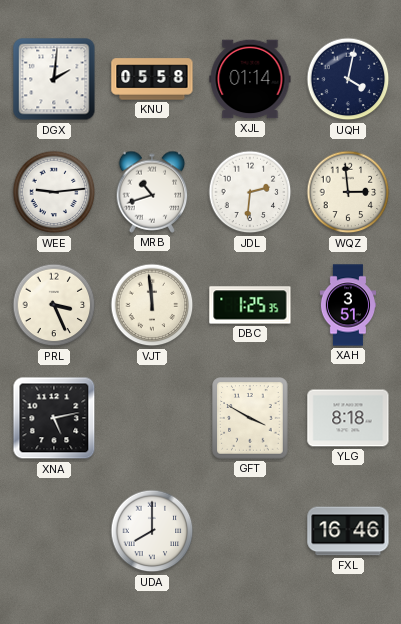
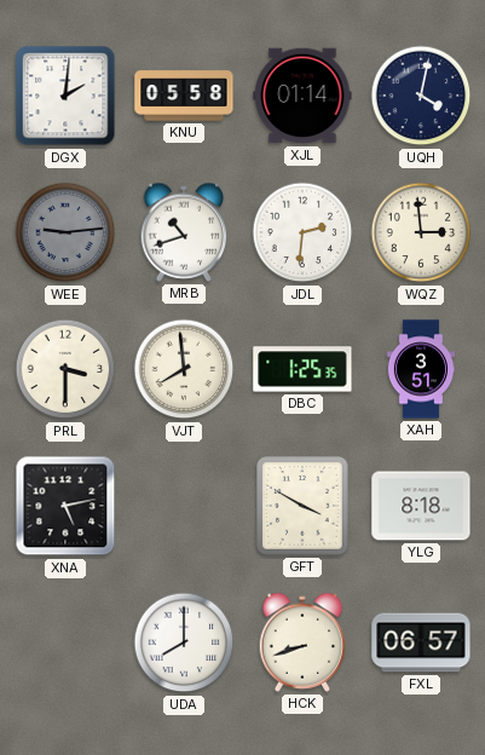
WEE dial: white -> grey (65, 232)
PRL: 3:26 -> 3:30 (65, 369)
VJT: 11:59 -> 7:59 (184, 369)
HCK: none -> 8:42 (302, 642)
FXL: 16:46 -> 06:57 (421, 642)
